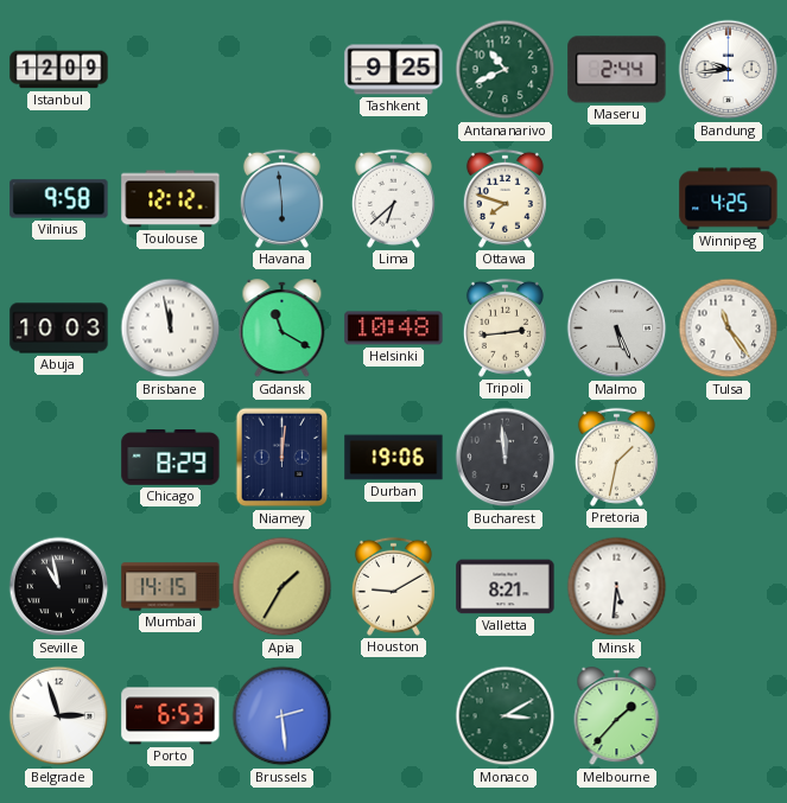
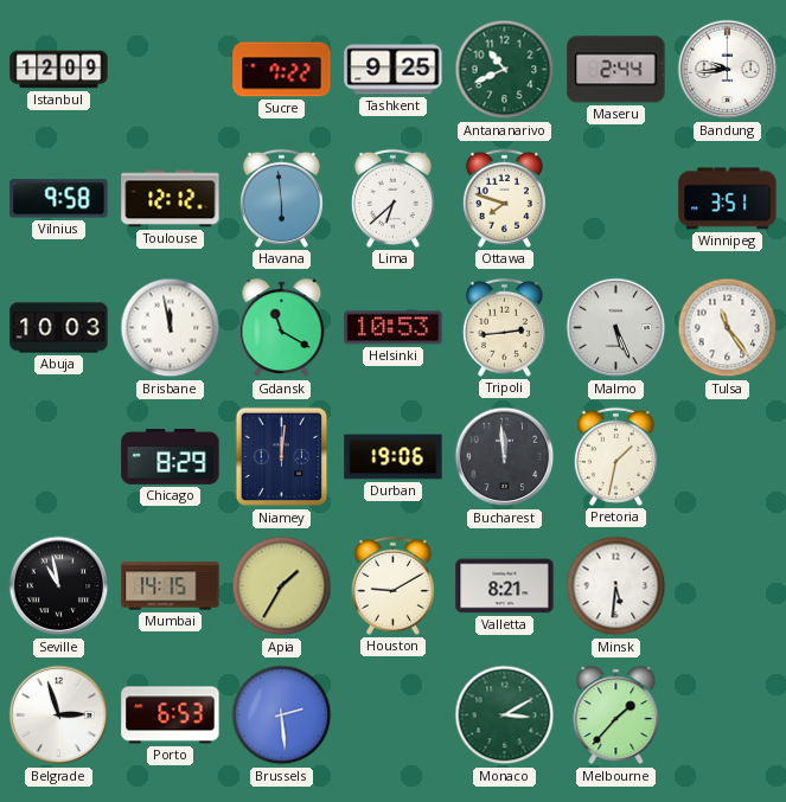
Sucre: none -> 7:22 (282, 70)
Winnipeg: 4:25 -> 3:51 (728, 199)
Helsinki: 10:48 -> 10:53 (394, 328)
